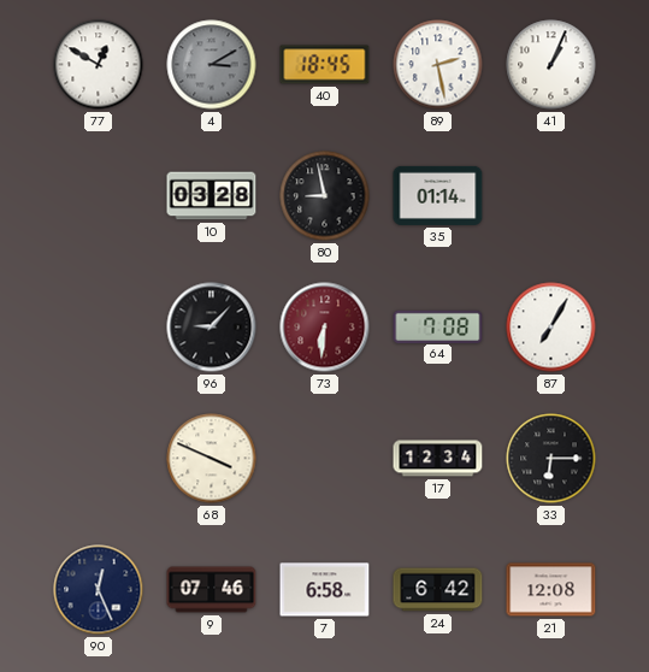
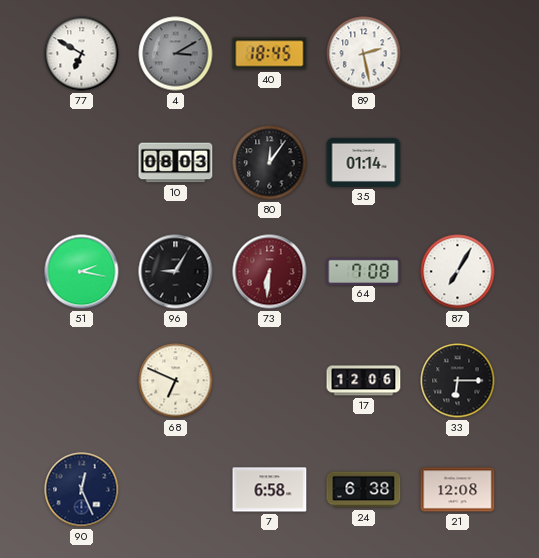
77: 12:50 -> 6:50 (82, 54)
41: 1:04 -> none (551, 65)
10: 03:28 -> 08:03 (176, 163)
80: 8:58 -> 12:06 (270, 163)
51: none -> 2:17 (82, 272)
96: 9:07 -> 9:05 (176, 272)
68: 3:49 -> 6:49 (176, 381)
17: 12:34 -> 12:06 (364, 381)
9: 07:46 -> none (212, 590)
24: 6:42 -> 6:38 (364, 490)
